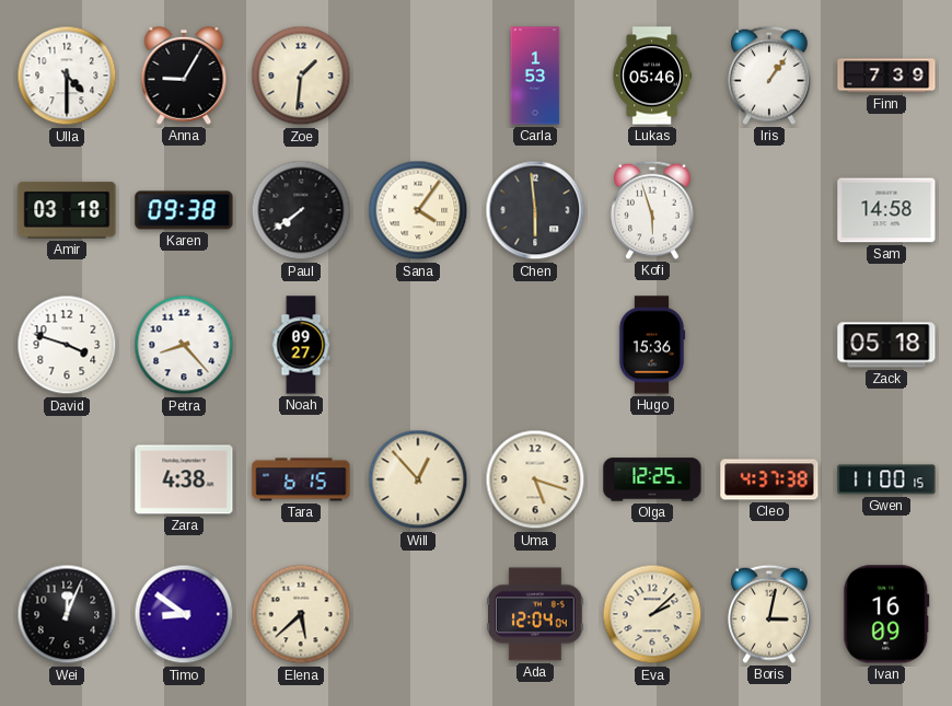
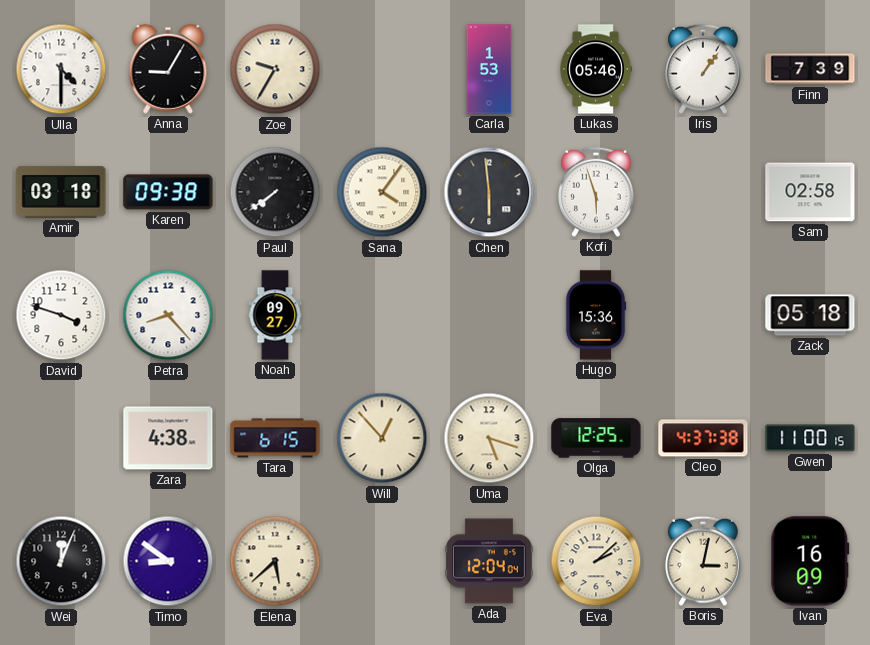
Zoe: 1:31 -> 9:35 (275, 69)
Sam: 14:58 -> 02:58 (810, 192)
